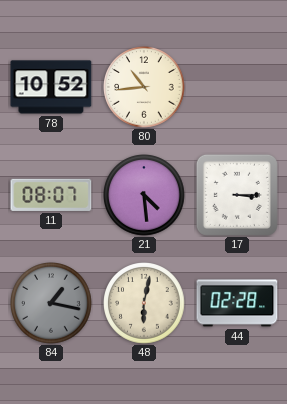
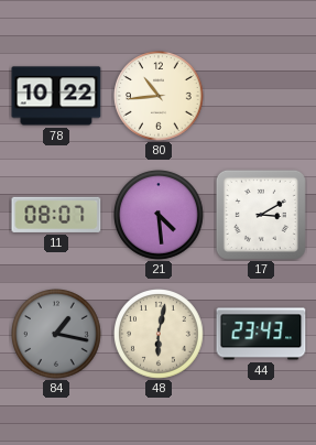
78: 10:52 -> 10:22 (56, 96)
17: 3:15 -> 3:10 (261, 215)
44: 02:28 -> 23:43 (261, 334)
